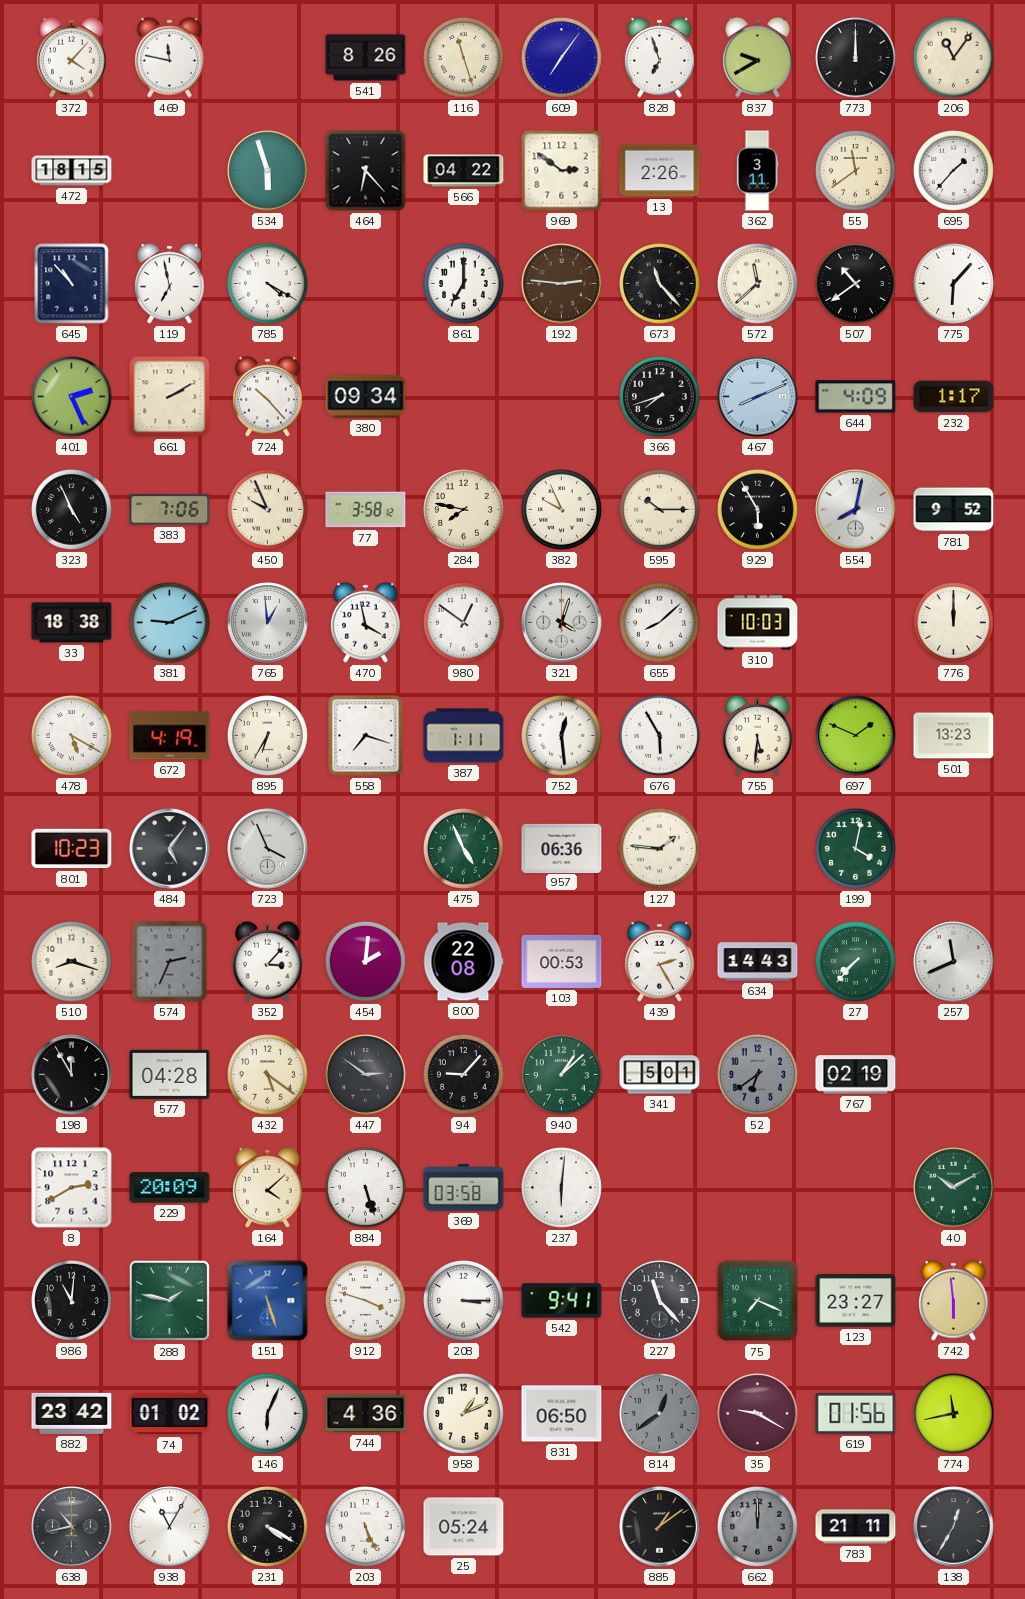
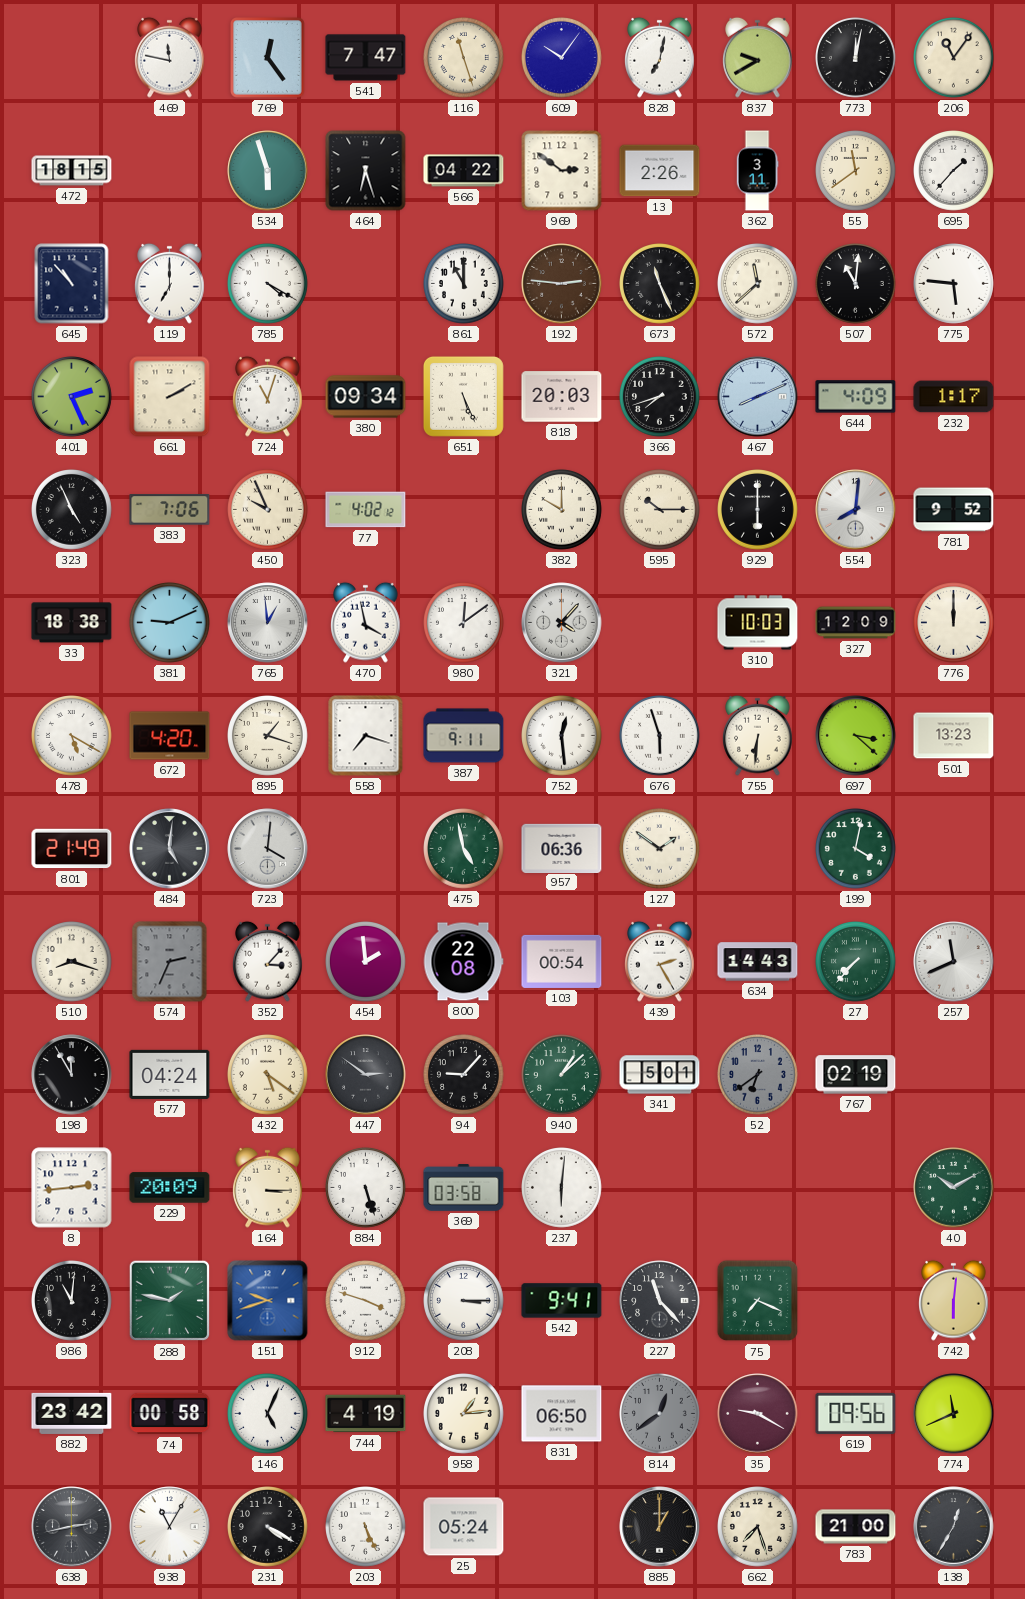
372: 4:07 -> none (72, 57)
769: none -> 12:24 (268, 58)
541: 8:26 -> 7:47 (366, 58)
609: 7:06 -> 10:06 (562, 58)
828: 6:57 -> 7:02 (660, 57)
773: 12:00 -> 12:02 (856, 58)
464: 6:23 -> 6:27 (366, 171)
119: 6:58 -> 7:00 (170, 283)
861: 7:00 -> 11:00 (464, 284)
673: 11:23 -> 11:26 (660, 284)
507: 10:39 -> 11:01 (856, 284)
775: 6:07 -> 5:46 (954, 284)
724: 10:23 -> 11:03 (268, 396)
651: none -> 5:26 (463, 396)
818: none -> 20:03 (562, 397)
77: 3:58 -> 4:02 (366, 510)
284: 7:47 -> none (464, 510)
382: 9:56 -> 10:00 (562, 510)
929: 5:55 -> 6:00 (758, 510)
554: 8:02 -> 8:01 (856, 510)
980: 12:51 -> 12:09 (464, 623)
321: 4:03 -> 4:07 (562, 623)
655: 8:08 -> none (660, 623)
327: none -> 12:09 (856, 623)
672: 4:19 -> 4:20 (170, 736)
895: 6:35 -> 1:18 (268, 736)
387: 1:11 -> 9:11 (464, 736)
676: 5:55 -> 5:57 (660, 736)
755: 5:31 -> 6:31 (758, 735)
697: 1:49 -> 3:22 (856, 736)
801: 10:23 -> 21:49 (72, 849)
484: 5:06 -> 5:01 (170, 849)
723: 3:56 -> 4:01 (268, 849)
475: 4:56 -> 4:58 (464, 849)
127: 1:46 -> 1:51 (660, 849)
454: 2:01 -> 1:59 (366, 962)
103: 00:53 -> 00:54 (562, 961)
577: 04:28 -> 04:24 (170, 1074)
8: 2:40 -> 2:44 (72, 1188)
164: 4:08 -> 3:15 (268, 1187)
151: 5:27 -> 9:42 (268, 1301)
123: 23:27 -> none (856, 1301)
742: 5:59 -> 6:01 (954, 1300)
74: 01:02 -> 00:58 (170, 1414)
146: 6:04 -> 5:04 (268, 1414)
744: 4:36 -> 4:19 (366, 1414)
958: 1:11 -> 1:14 (464, 1414)
619: 01:56 -> 09:56 (856, 1413)
774: 11:43 -> 11:41 (954, 1414)
638: 10:43 -> 2:43 (72, 1527)
885: 1:09 -> 1:00 (660, 1527)
662: 12:00 -> 7:27 (758, 1527)
662 dial: grey -> cream (758, 1527)
783: 21:11 -> 21:00 (856, 1527)
